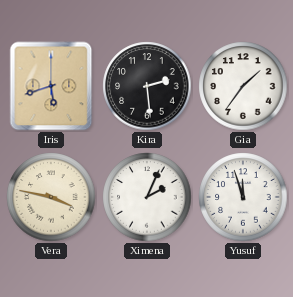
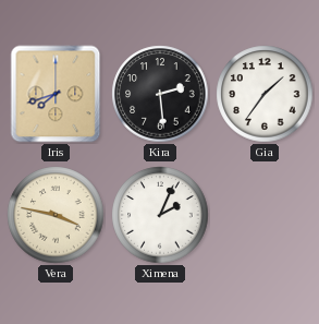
Iris: 5:42 -> 7:42 (56, 94)
Yusuf: 11:57 -> none (243, 197)
